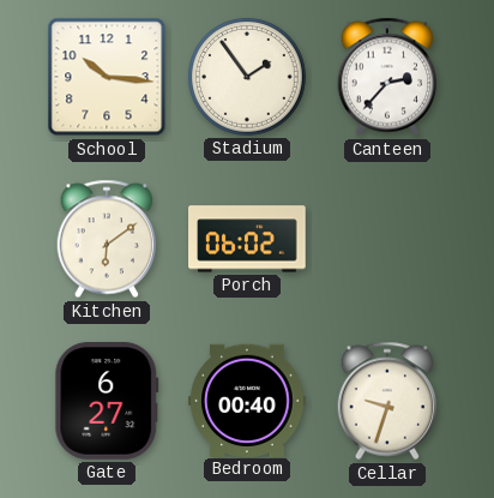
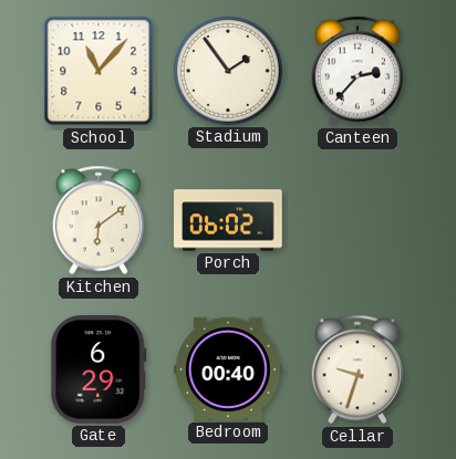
School: 10:16 -> 11:07 (99, 71)
Gate: 6:27 -> 6:29 (99, 369)
